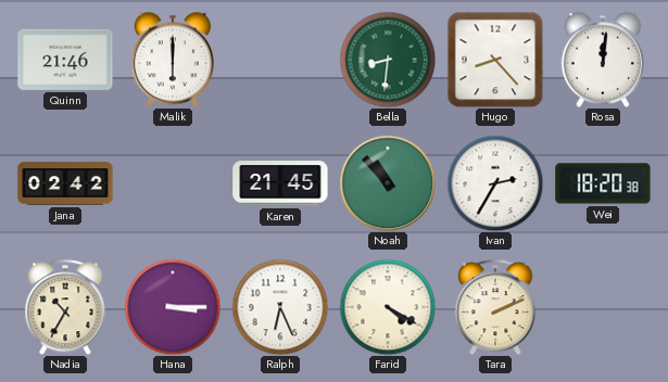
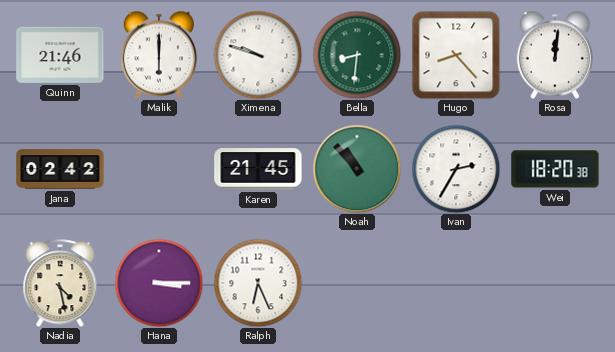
Ximena: none -> 9:48 (258, 55)
Nadia: 10:35 -> 4:28 (60, 283)
Farid: 4:20 -> none (388, 307)
Tara: 2:11 -> none (495, 307)
